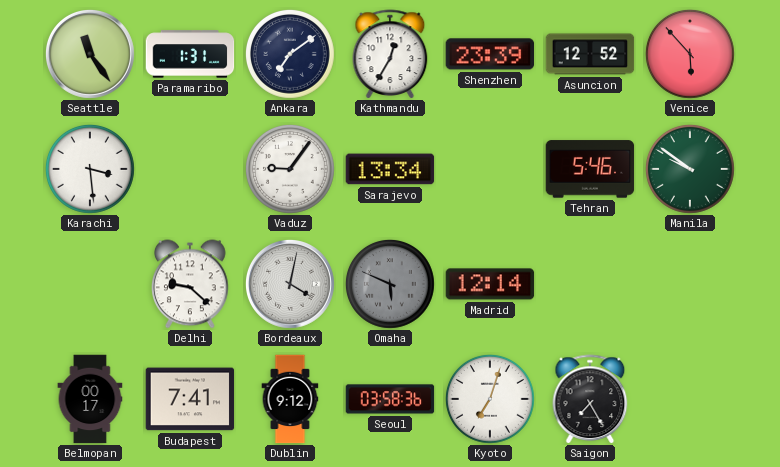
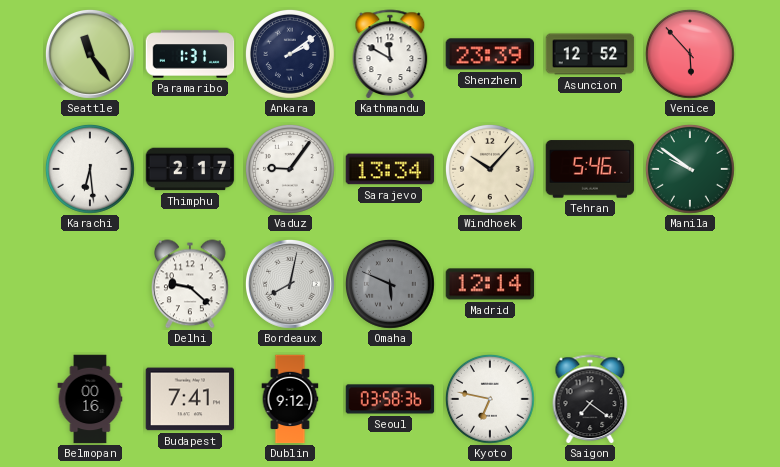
Ankara: 7:09 -> 2:09 (291, 55)
Kathmandu: 12:35 -> 11:50 (390, 54)
Karachi: 3:29 -> 6:29 (91, 170)
Thimphu: none -> 2:17 (190, 169)
Windhoek: none -> 10:07 (491, 170)
Bordeaux: 4:02 -> 8:02 (291, 285)
Belmopan: 00:17 -> 00:16 (90, 399)
Kyoto: 7:03 -> 6:47 (491, 400)
Saigon: 7:25 -> 7:21 (590, 399)
